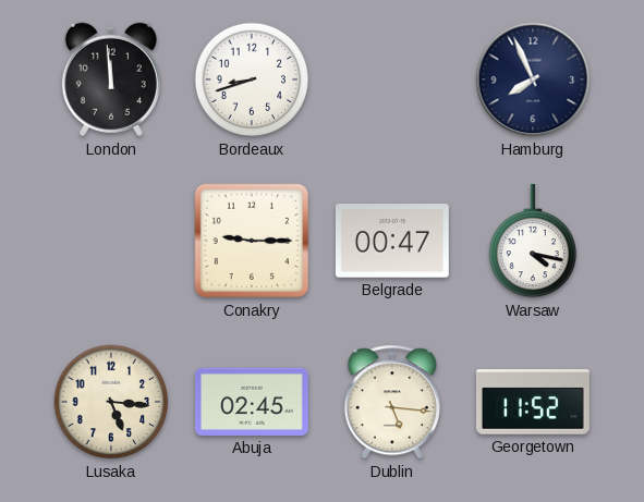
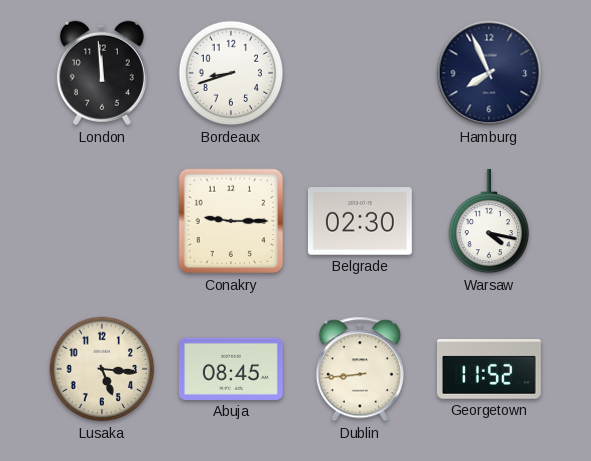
Belgrade: 00:47 -> 02:30 (360, 221)
Abuja: 02:45 -> 08:45 (231, 369)
Dublin: 5:16 -> 8:44 (360, 369)
